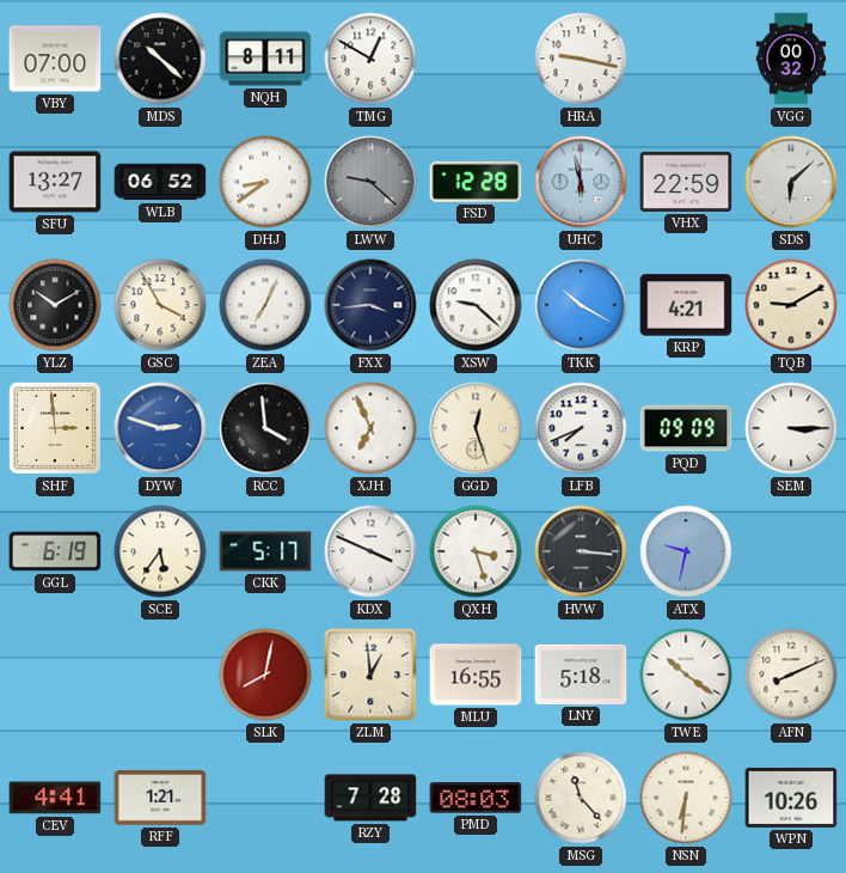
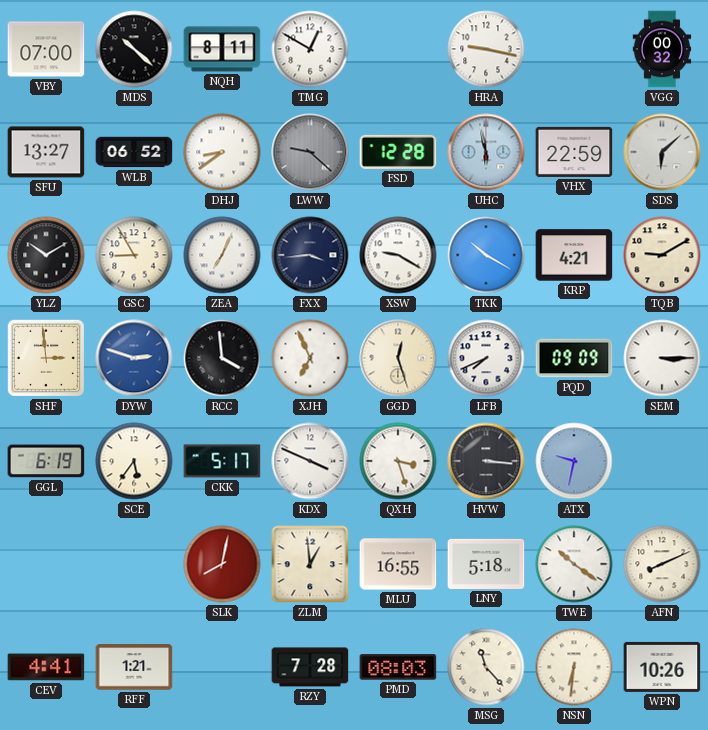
GSC: 3:55 -> 8:55 (134, 255)
XSW: 9:22 -> 9:20 (398, 255)
